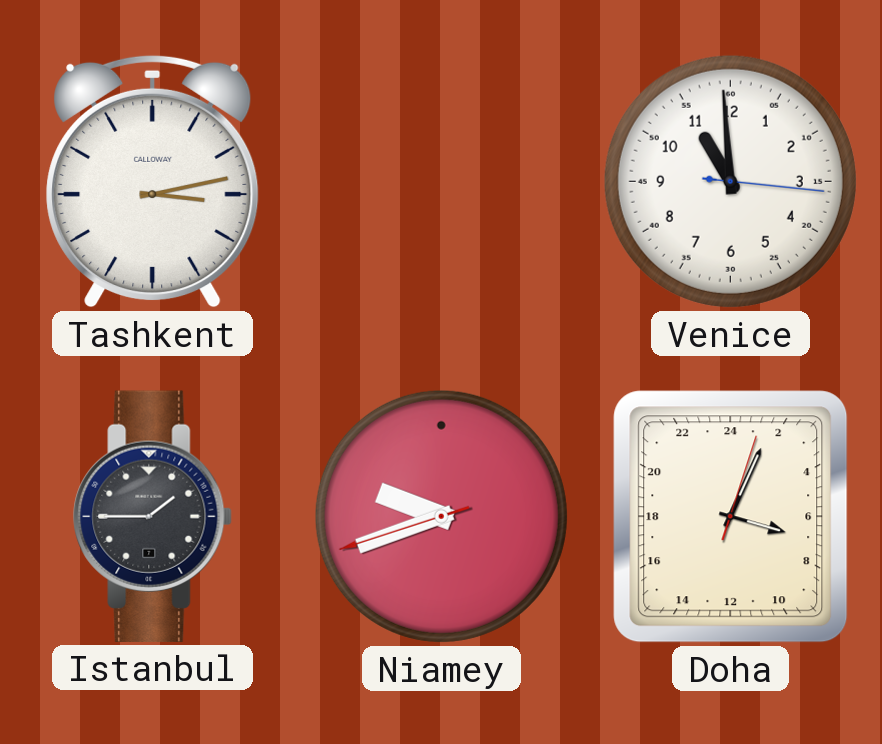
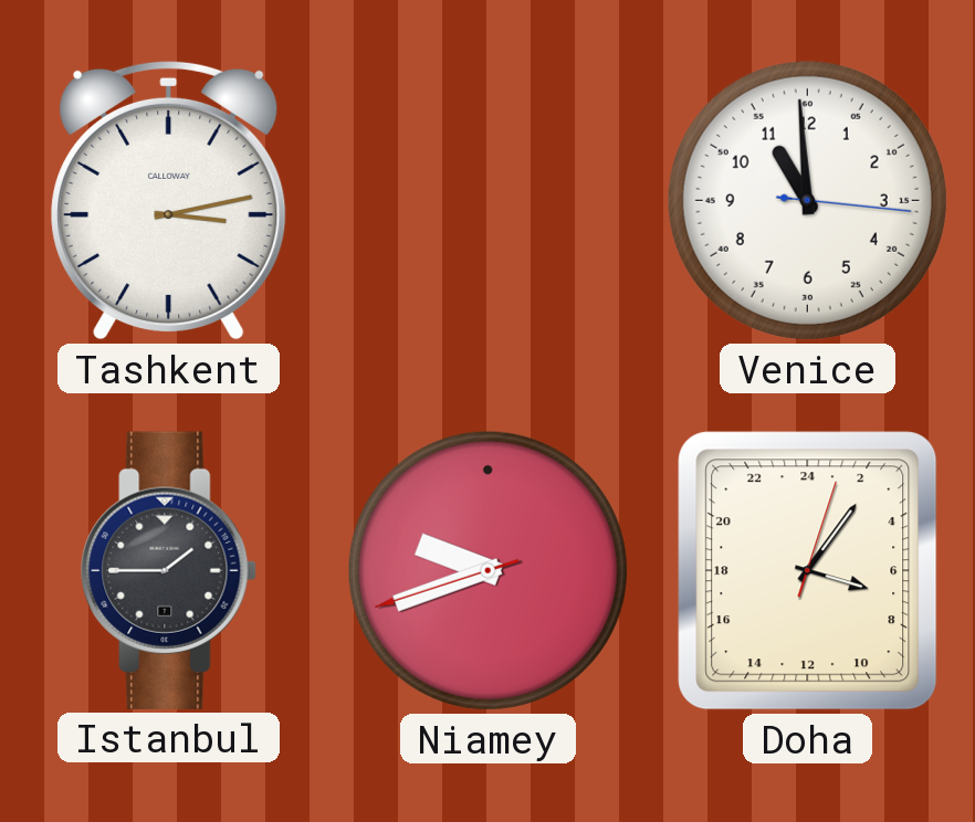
Doha: 7:04 -> 7:06 (808, 571)
